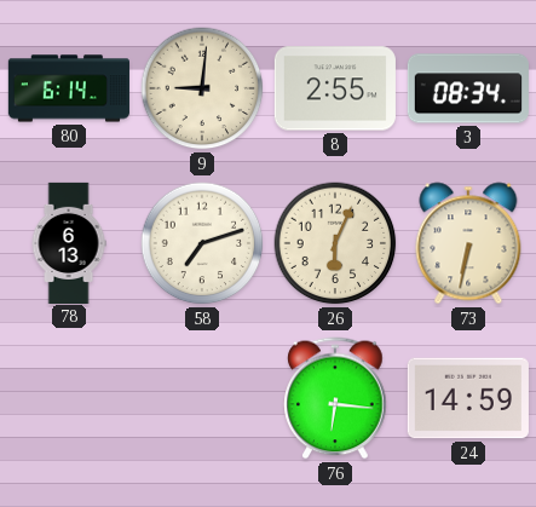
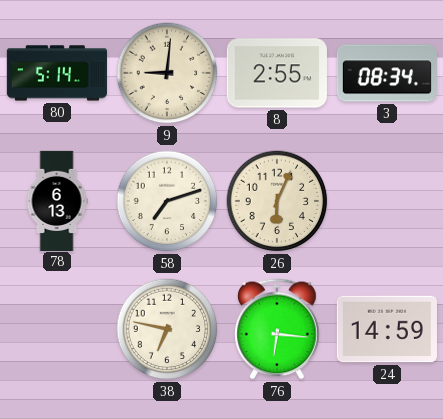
80: 6:14 -> 5:14 (57, 73)
73: 6:32 -> none (468, 243)
38: none -> 6:47 (167, 329)
